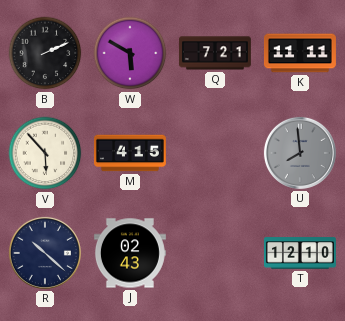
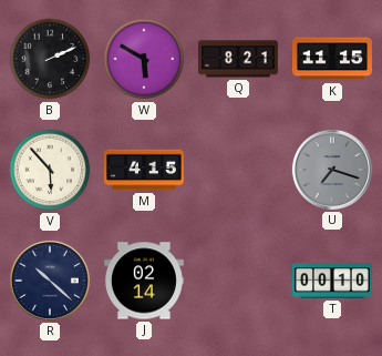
Q: 7:21 -> 8:21 (238, 59)
K: 11:11 -> 11:15 (332, 59)
U: 7:59 -> 7:18 (332, 170)
J: 02:43 -> 02:14 (144, 281)
T: 12:10 -> 00:10 (332, 281)
